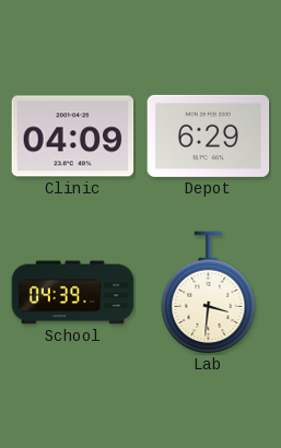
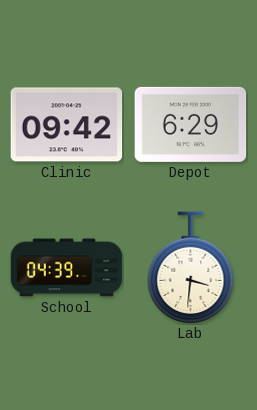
Clinic: 04:09 -> 09:42 (67, 125)
